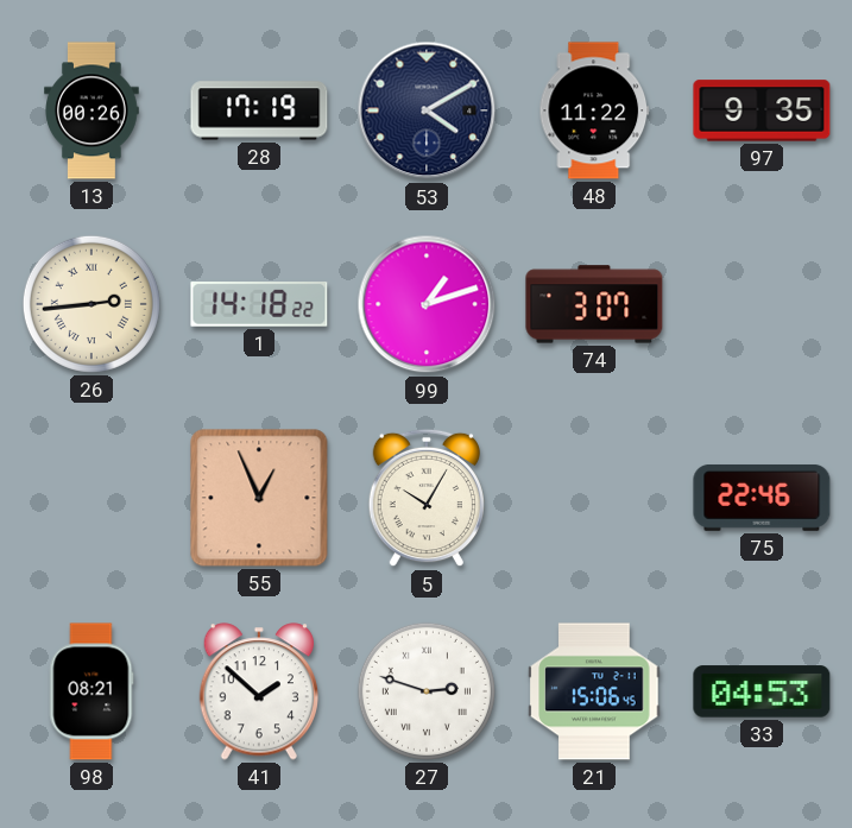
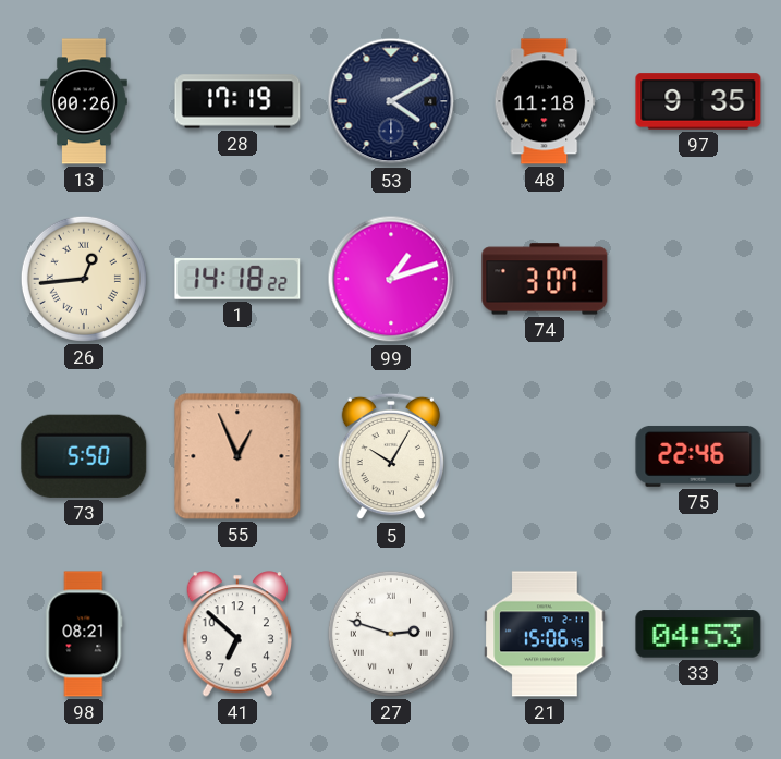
48: 11:22 -> 11:18 (545, 101)
26: 2:44 -> 12:44 (84, 279)
73: none -> 5:50 (84, 456)
41: 1:52 -> 6:52 (237, 634)
